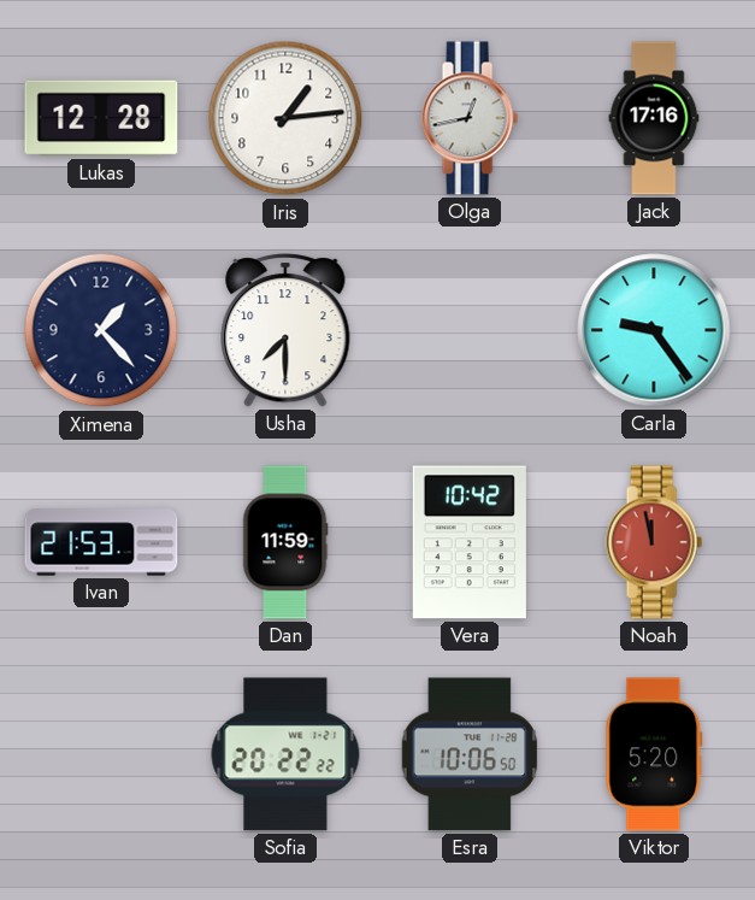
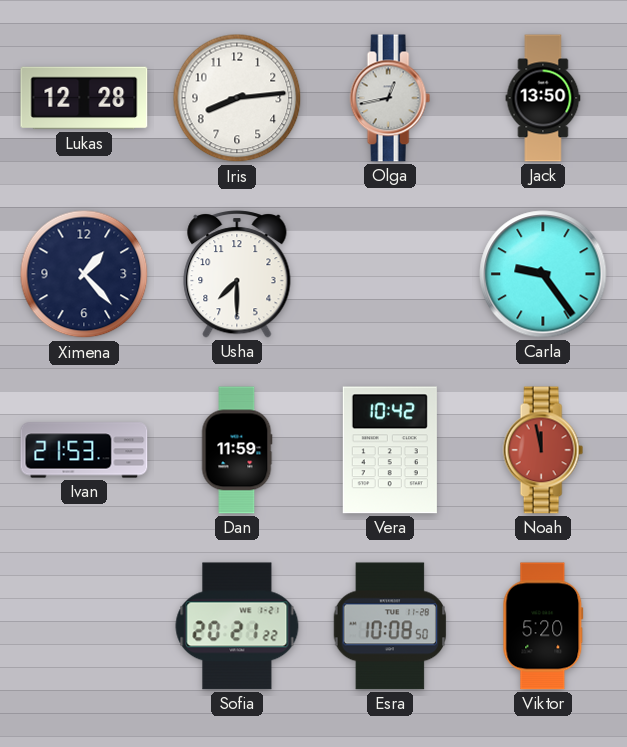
Iris: 1:14 -> 8:14 (237, 98)
Jack: 17:16 -> 13:50 (543, 98)
Sofia: 20:22 -> 20:21 (237, 626)
Esra: 10:06 -> 10:08 (390, 626)
